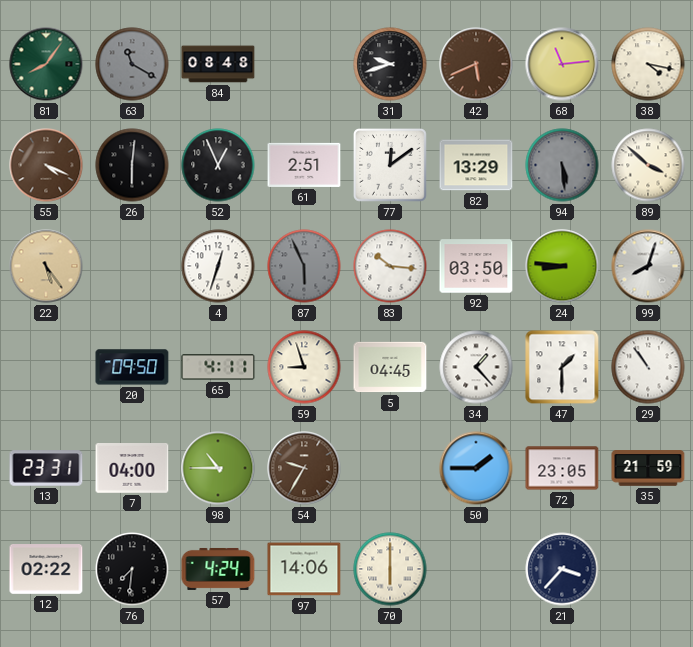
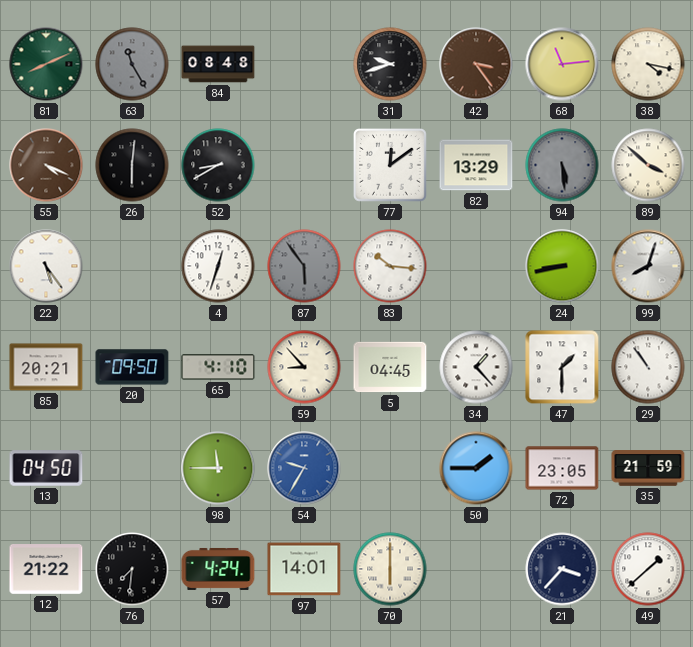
81: 8:06 -> 8:11 (46, 64)
63: 11:20 -> 11:25 (132, 64)
42: 5:41 -> 3:24 (476, 64)
52: 12:56 -> 8:40 (218, 165)
61: 2:51 -> none (304, 165)
22 dial: champagne -> white (46, 266)
87: 5:56 -> 5:54 (304, 266)
92: 03:50 -> none (476, 266)
24: 8:46 -> 8:43 (562, 266)
85: none -> 20:21 (46, 367)
65: 4:11 -> 4:10 (218, 367)
59: 8:57 -> 8:53 (304, 367)
13: 23:31 -> 04:50 (46, 468)
7: 04:00 -> none (132, 469)
98: 10:45 -> 11:45 (218, 468)
54 dial: brown -> blue (304, 468)
12: 02:22 -> 21:22 (46, 570)
97: 14:06 -> 14:01 (304, 569)
49: none -> 1:38 (648, 569)
